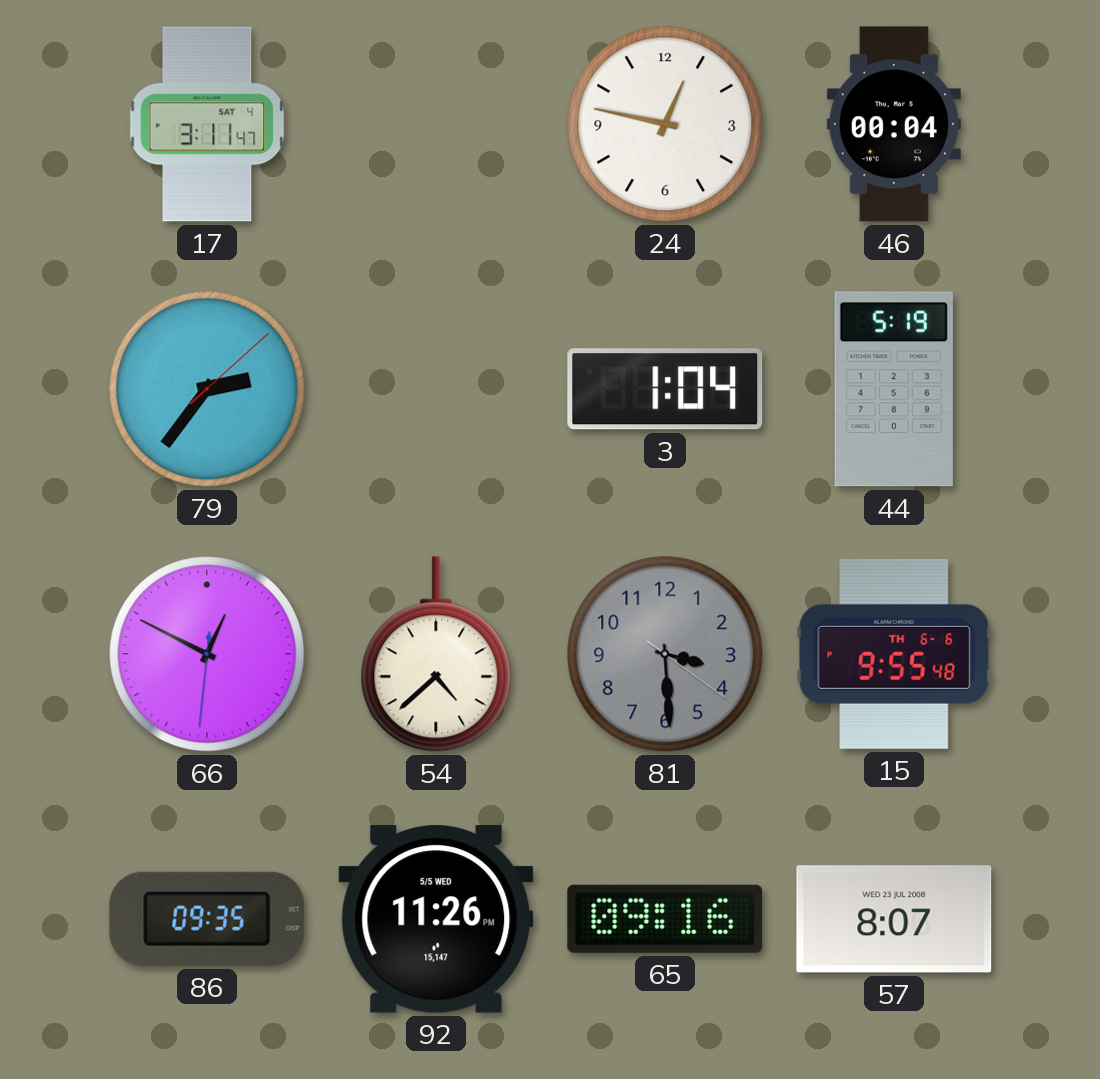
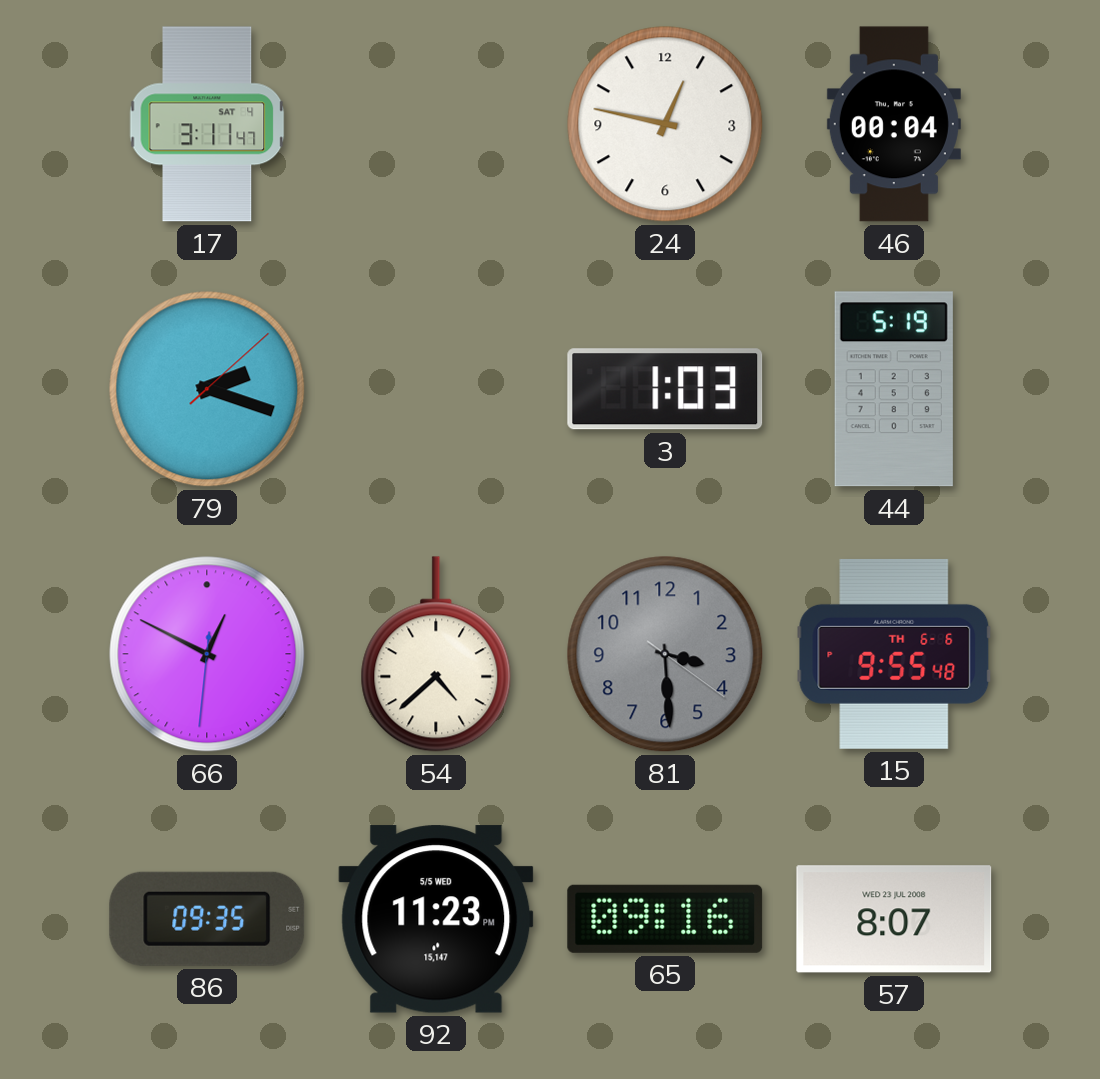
79: 2:36 -> 2:18 (207, 389)
3: 1:04 -> 1:03 (665, 389)
92: 11:26 -> 11:23 (436, 919)
